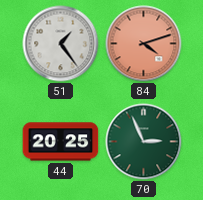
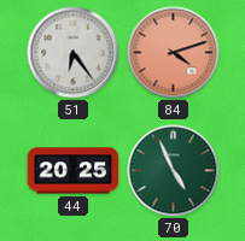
51: 1:24 -> 6:24 (74, 53)
70: 2:56 -> 4:56 (174, 171)
